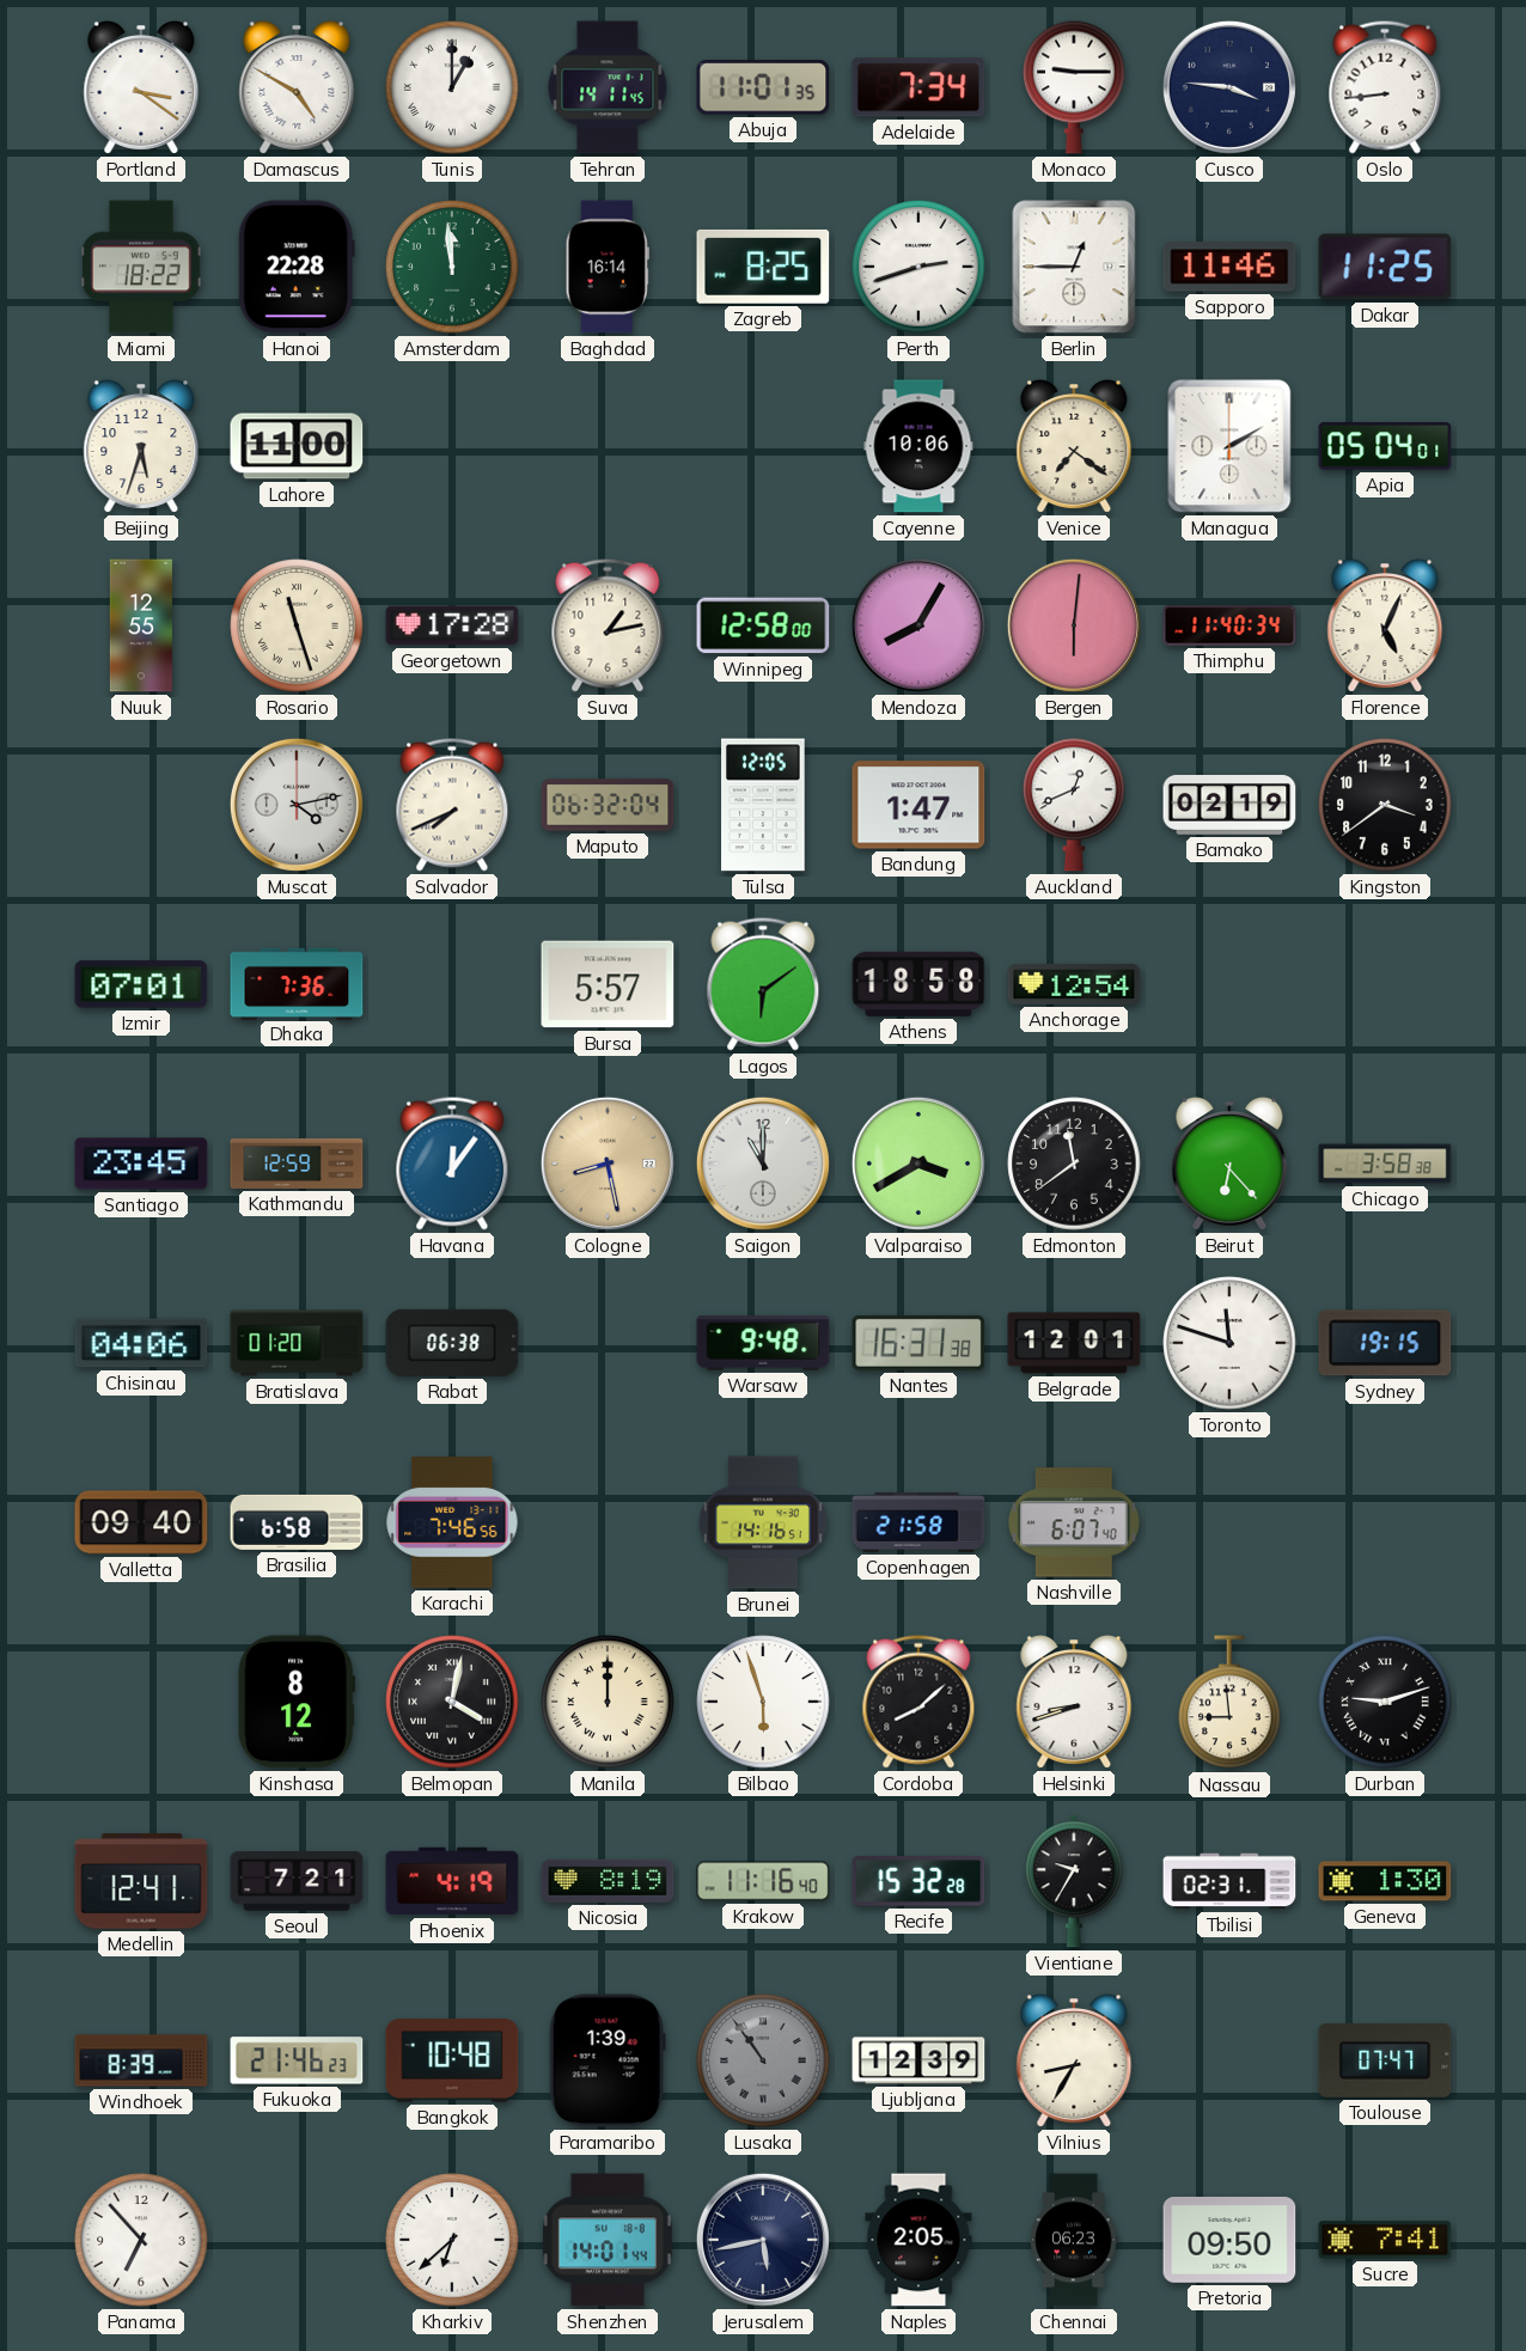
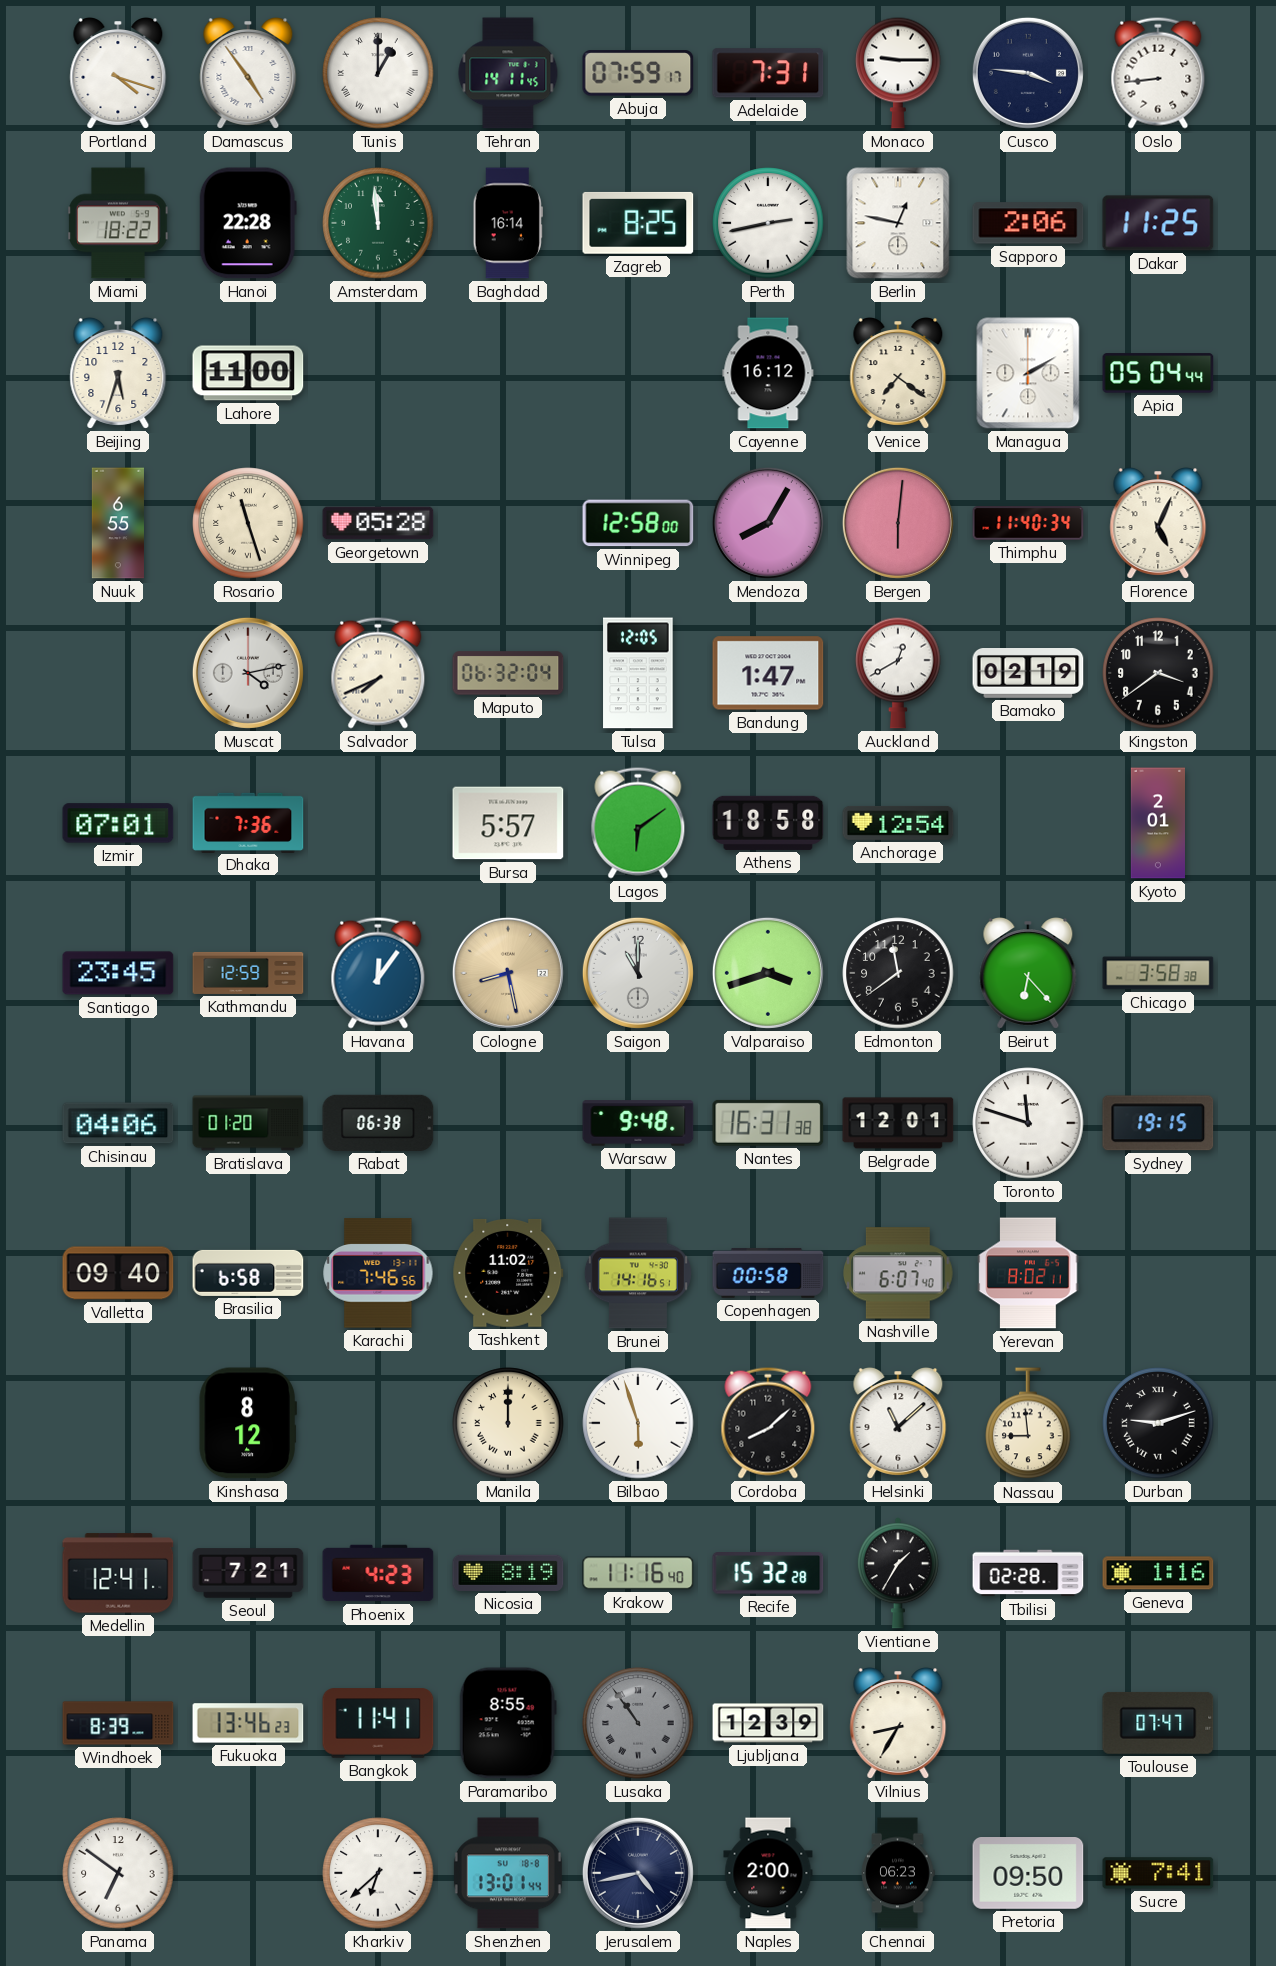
Portland: 3:21 -> 4:18 (118, 74)
Damascus: 4:50 -> 4:54 (248, 74)
Abuja: 11:01 -> 07:59 (638, 73)
Adelaide: 7:34 -> 7:31 (768, 73)
Perth: 2:42 -> 2:43 (768, 223)
Berlin: 12:45 -> 12:47 (898, 223)
Sapporo: 11:46 -> 2:06 (1028, 223)
Cayenne: 10:06 -> 16:12 (768, 373)
Apia: 05:04:01 -> 05:04:44 (1158, 373)
Nuuk: 12:55 -> 6:55 (118, 523)
Georgetown: 17:28 -> 05:28 (378, 523)
Suva: 1:13 -> none (608, 625)
Auckland: 12:41 -> 12:40 (898, 673)
Kyoto: none -> 2:01 (1157, 823)
Valparaiso: 3:40 -> 3:42 (768, 973)
Tashkent: none -> 11:02 (508, 1273)
Copenhagen: 21:58 -> 00:58 (768, 1273)
Yerevan: none -> 8:02 (1028, 1273)
Belmopan: 4:02 -> none (452, 1702)
Helsinki: 8:42 -> 11:08 (898, 1424)
Phoenix: 4:19 -> 4:23 (378, 1573)
Vientiane: 9:35 -> 1:35 (898, 1573)
Tbilisi: 02:31 -> 02:28 (1028, 1573)
Geneva: 1:30 -> 1:16 (1158, 1573)
Fukuoka: 21:46 -> 13:46 (248, 1723)
Bangkok: 10:48 -> 11:41 (378, 1723)
Paramaribo: 1:39 -> 8:55 (508, 1723)
Panama: 6:53 -> 6:51 (118, 1873)
Shenzhen: 14:01 -> 13:01 (508, 1873)
Jerusalem: 5:43 -> 4:43 (638, 1873)
Naples: 2:05 -> 2:00 (768, 1873)
